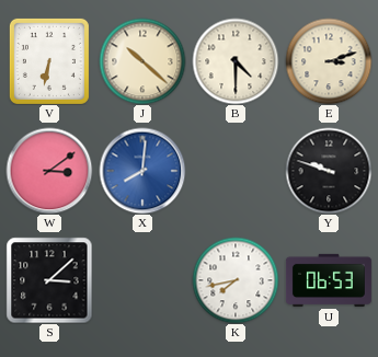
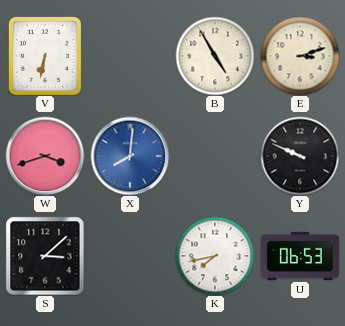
J: 10:22 -> none (142, 61)
B: 4:30 -> 4:55 (215, 56)
W: 3:09 -> 3:42 (45, 156)
Y: 9:48 -> 9:49 (300, 156)
